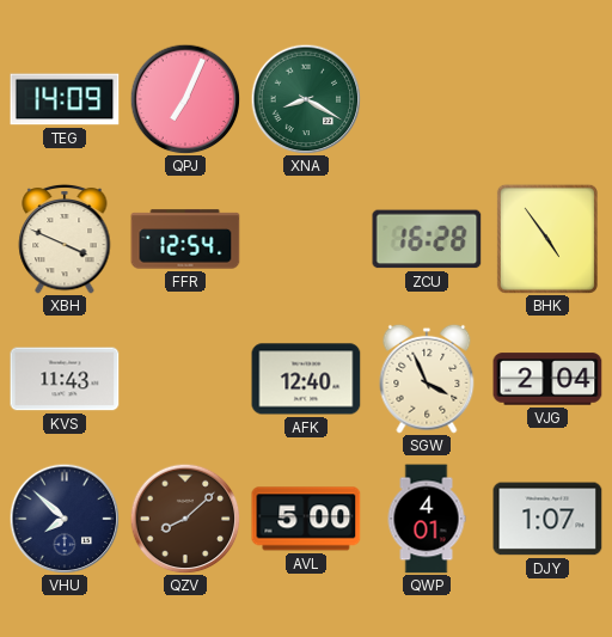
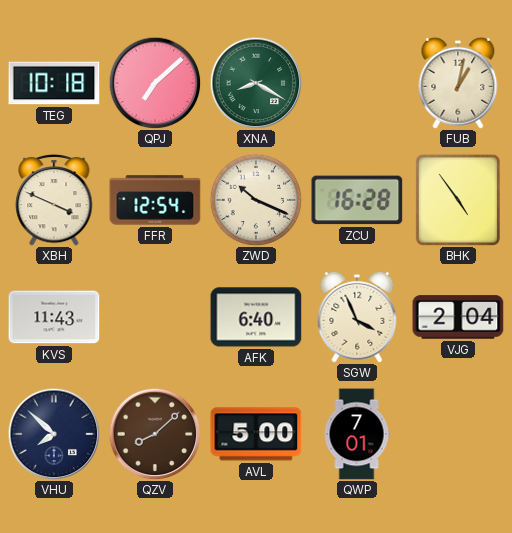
TEG: 14:09 -> 10:18 (54, 83)
QPJ: 7:04 -> 7:08 (155, 83)
FUB: none -> 1:02 (458, 83)
ZWD: none -> 10:19 (256, 200)
AFK: 12:40 -> 6:40 (256, 317)
QWP: 4:01 -> 7:01 (357, 434)
DJY: 1:07 -> none (547, 519)
